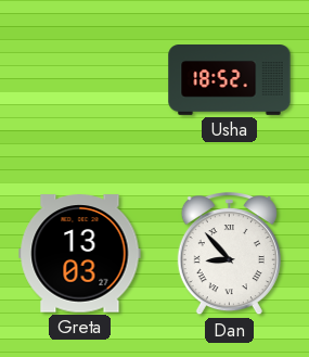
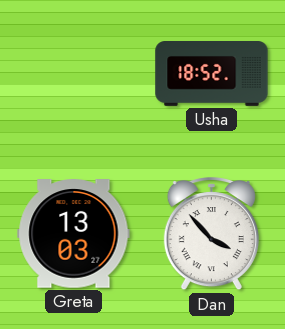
Dan: 8:53 -> 3:53 (211, 235)
